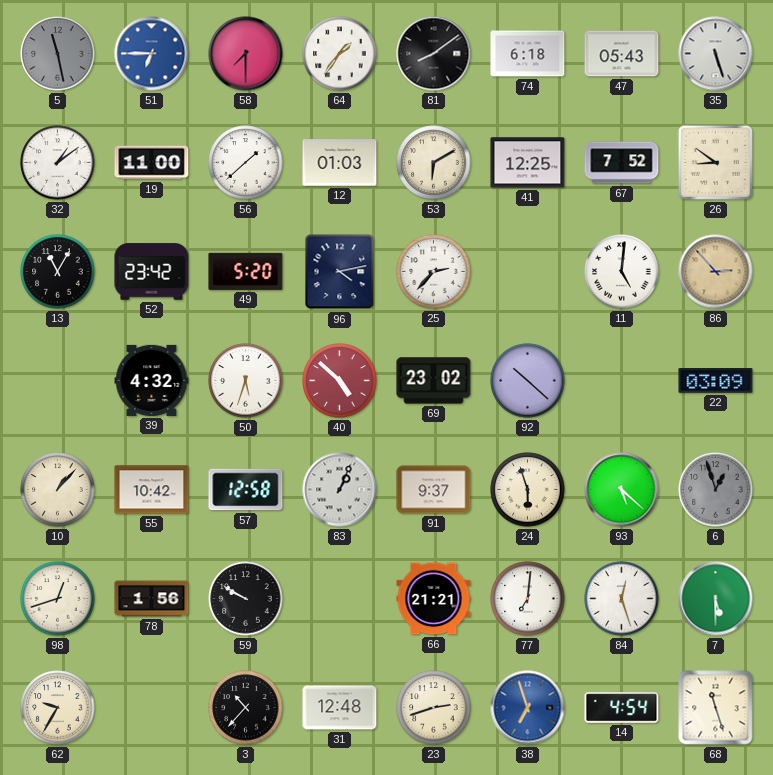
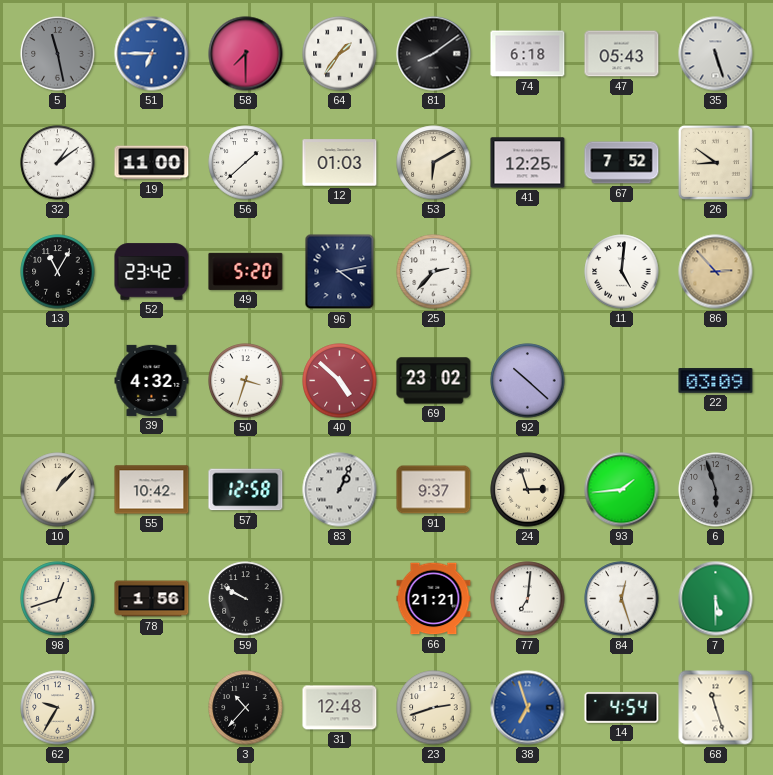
50: 5:33 -> 3:33 (246, 381)
24: 5:57 -> 2:57 (528, 490)
93: 5:22 -> 1:44 (622, 490)
6: 12:57 -> 5:57 (716, 490)
